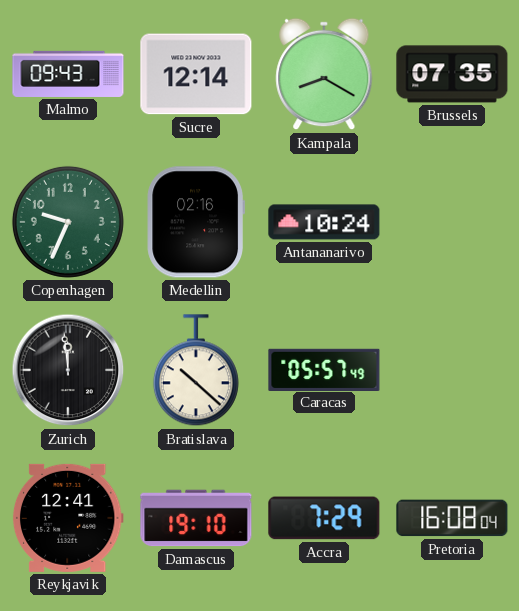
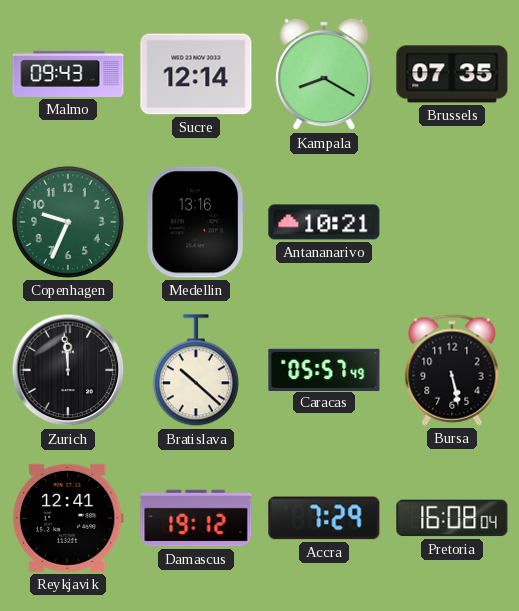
Medellin: 02:16 -> 13:16 (195, 222)
Antananarivo: 10:24 -> 10:21 (324, 222)
Bursa: none -> 5:28 (452, 370)
Damascus: 19:10 -> 19:12 (196, 518)
